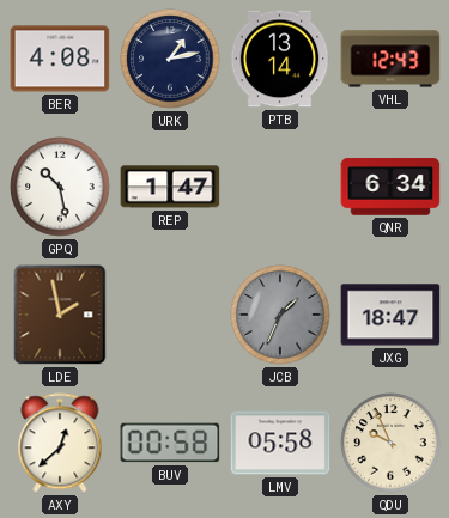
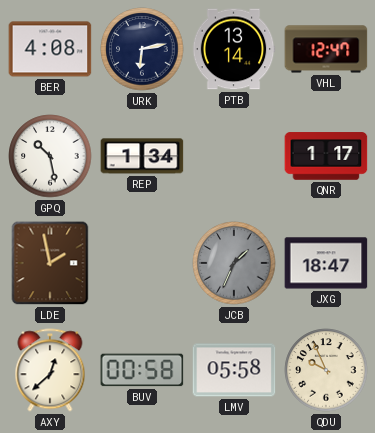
URK: 1:13 -> 6:13 (142, 49)
VHL: 12:43 -> 12:47 (326, 49)
REP: 1:47 -> 1:34 (142, 156)
QNR: 6:34 -> 1:17 (326, 156)
